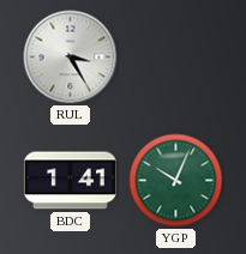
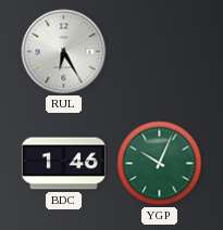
RUL: 3:25 -> 6:25 (64, 52)
BDC: 1:41 -> 1:46 (63, 164)
